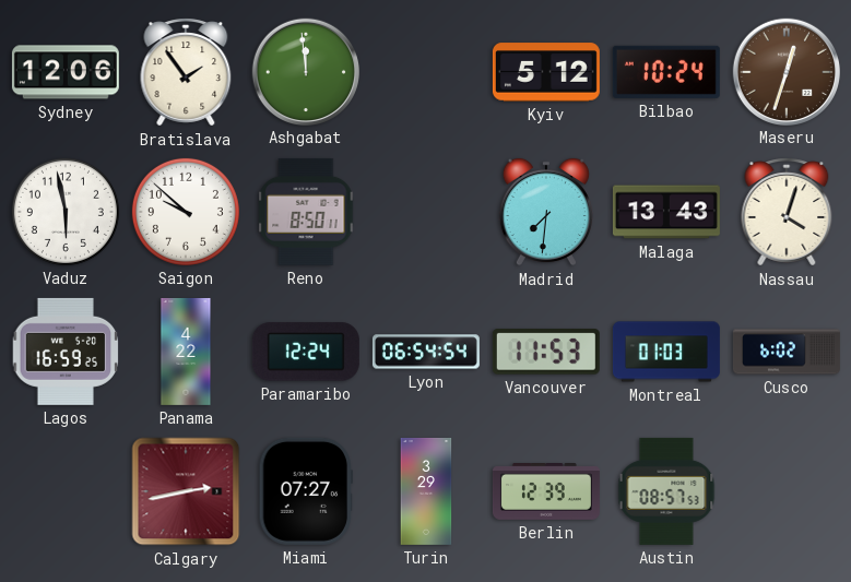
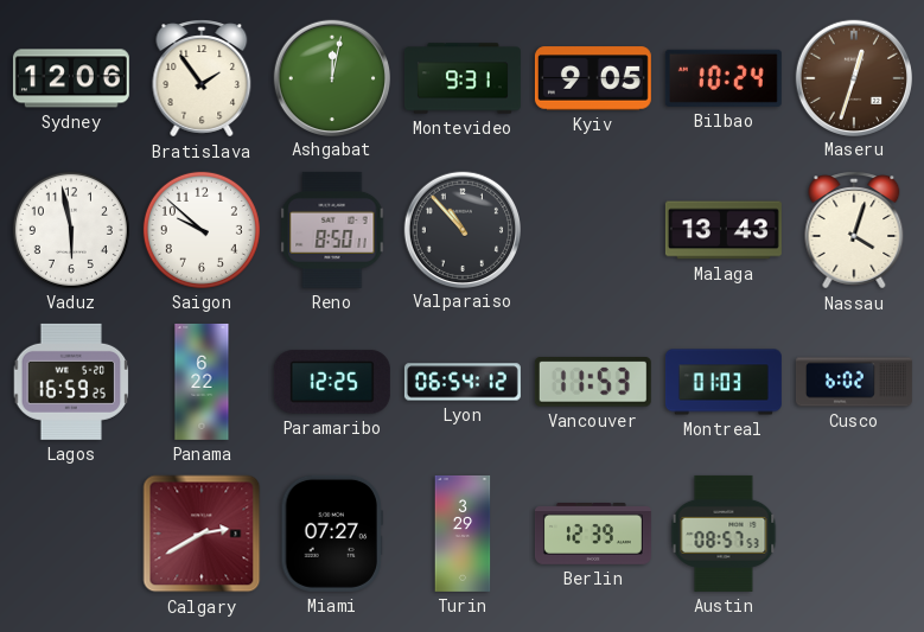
Ashgabat: 11:59 -> 12:02 (331, 77)
Montevideo: none -> 9:31 (463, 78)
Kyiv: 5:12 -> 9:05 (593, 78)
Valparaiso: none -> 10:53 (461, 229)
Madrid: 7:31 -> none (546, 212)
Panama: 4:22 -> 6:22 (202, 382)
Paramaribo: 12:24 -> 12:25 (332, 382)
Lyon: 06:54:54 -> 06:54:12 (463, 382)
Calgary: 2:43 -> 2:40 (202, 534)
